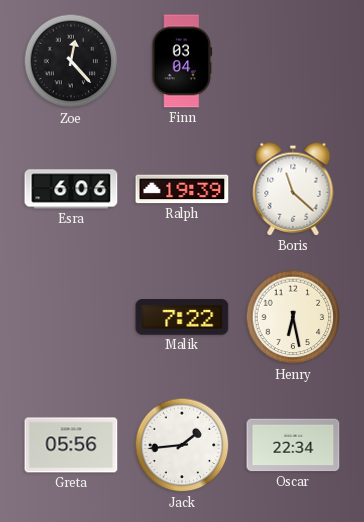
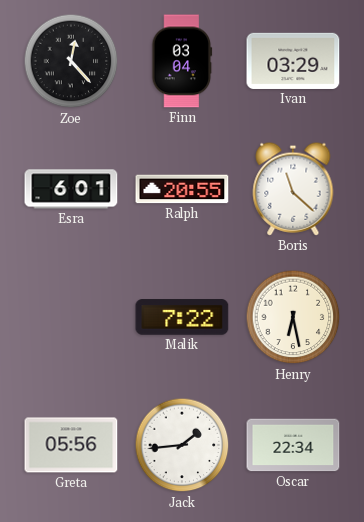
Ivan: none -> 03:29 (293, 61)
Esra: 6:06 -> 6:01 (71, 189)
Ralph: 19:39 -> 20:55 (182, 189)
